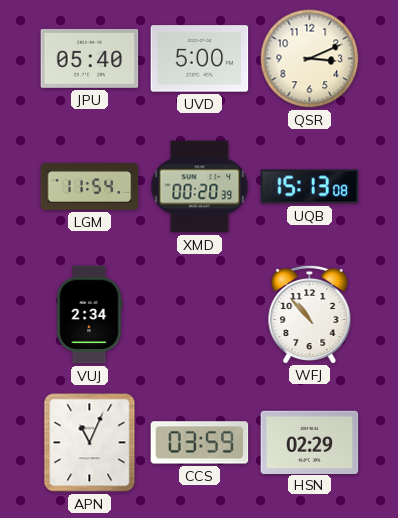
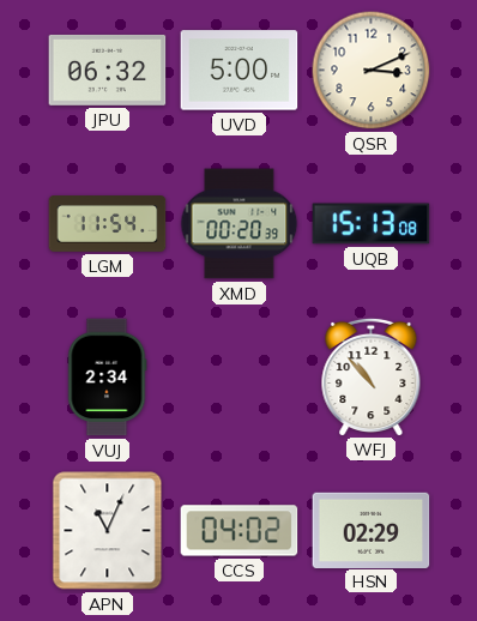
JPU: 05:40 -> 06:32 (108, 70)
CCS: 03:59 -> 04:02 (240, 531)
